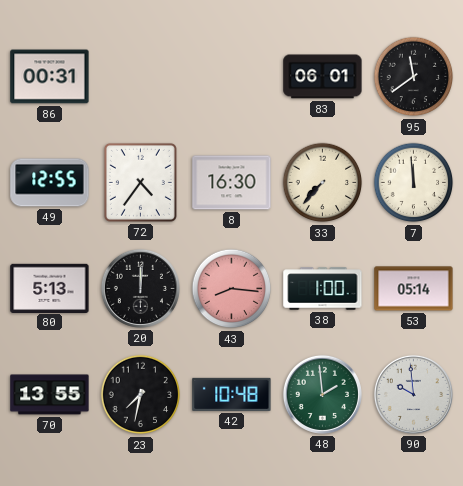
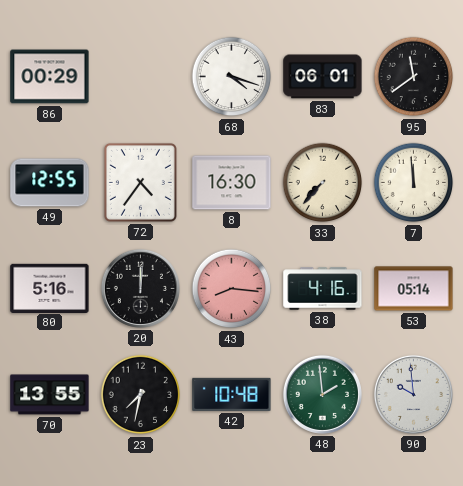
86: 00:31 -> 00:29 (50, 77)
68: none -> 4:18 (232, 77)
80: 5:13 -> 5:16 (50, 288)
38: 1:00 -> 4:16 (323, 289)
